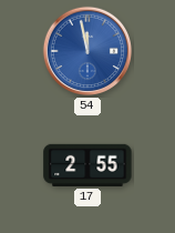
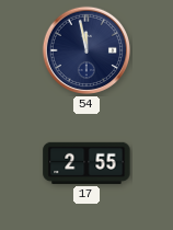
54 dial: blue -> navy (86, 50)
